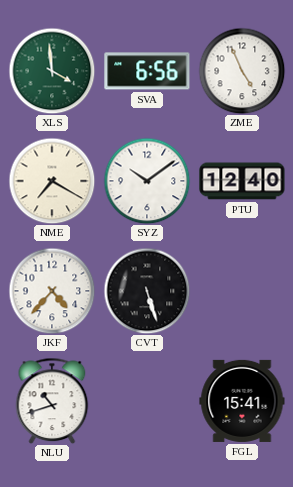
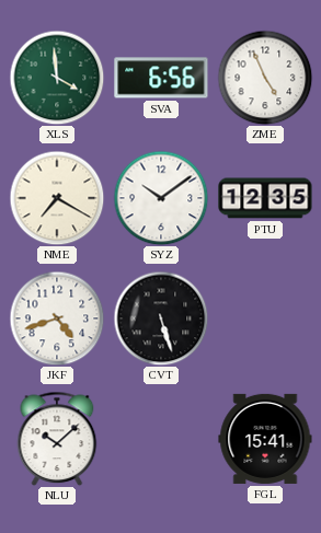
PTU: 12:40 -> 12:35 (265, 198)
JKF: 4:37 -> 4:42 (57, 318)
NLU: 10:42 -> 10:08 (57, 439)
